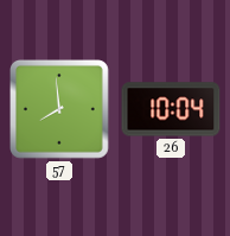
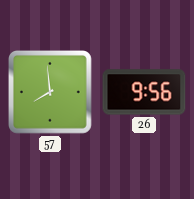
26: 10:04 -> 9:56 (144, 92)
